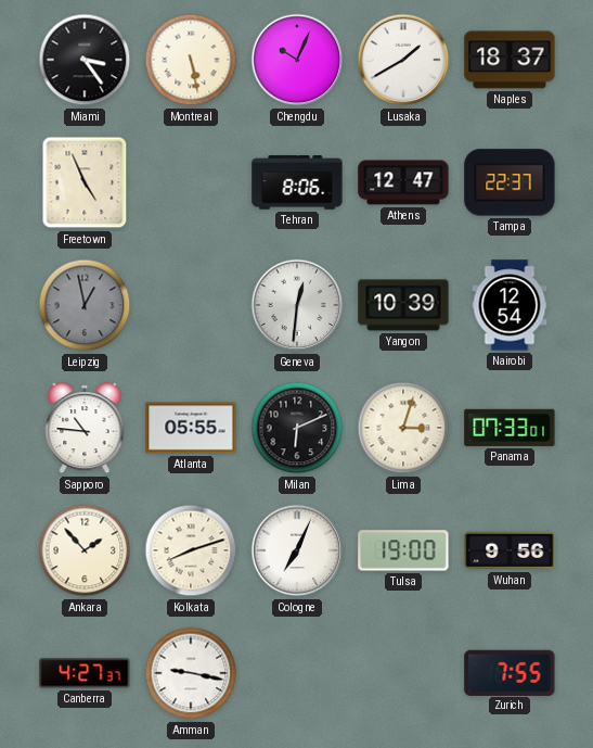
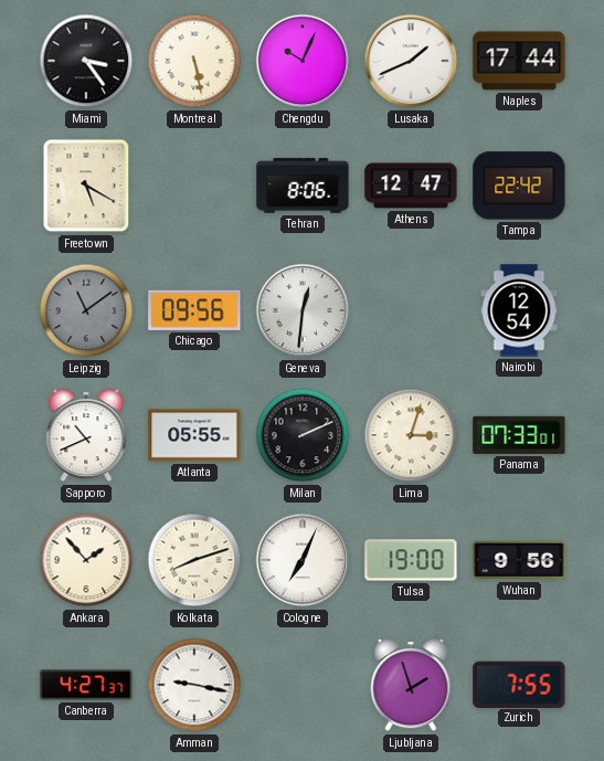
Lusaka: 1:40 -> 1:41 (411, 61)
Naples: 18:37 -> 17:44 (519, 61)
Freetown: 4:56 -> 5:20 (86, 186)
Tampa: 22:37 -> 22:42 (519, 186)
Leipzig: 12:58 -> 11:09 (86, 310)
Chicago: none -> 09:56 (194, 310)
Yangon: 10:39 -> none (403, 305)
Sapporo: 10:46 -> 10:41 (86, 436)
Milan: 6:11 -> 2:11 (303, 435)
Ljubljana: none -> 1:57 (411, 686)
